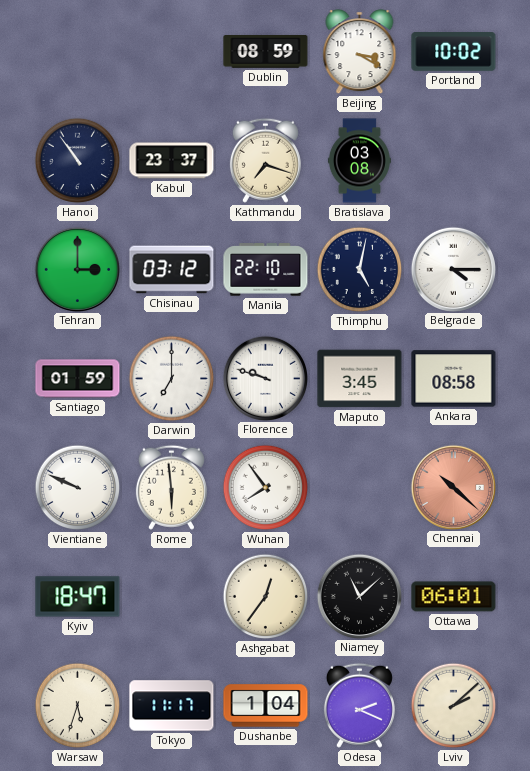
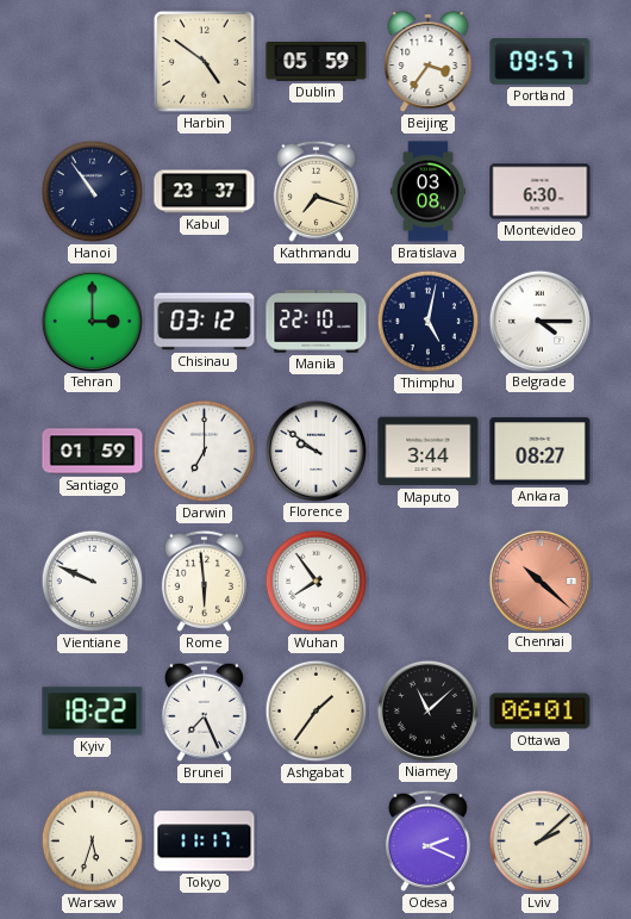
Harbin: none -> 4:51 (205, 62)
Dublin: 08:59 -> 05:59 (317, 62)
Beijing: 3:20 -> 3:36 (429, 62)
Portland: 10:02 -> 09:57 (541, 62)
Montevideo: none -> 6:30 (541, 192)
Florence: 9:48 -> 9:51 (315, 451)
Maputo: 3:45 -> 3:44 (429, 452)
Ankara: 08:58 -> 08:27 (541, 452)
Kyiv: 18:47 -> 18:22 (93, 712)
Brunei: none -> 7:26 (204, 710)
Ashgabat: 12:36 -> 1:36 (317, 712)
Dushanbe: 1:04 -> none (266, 706)
